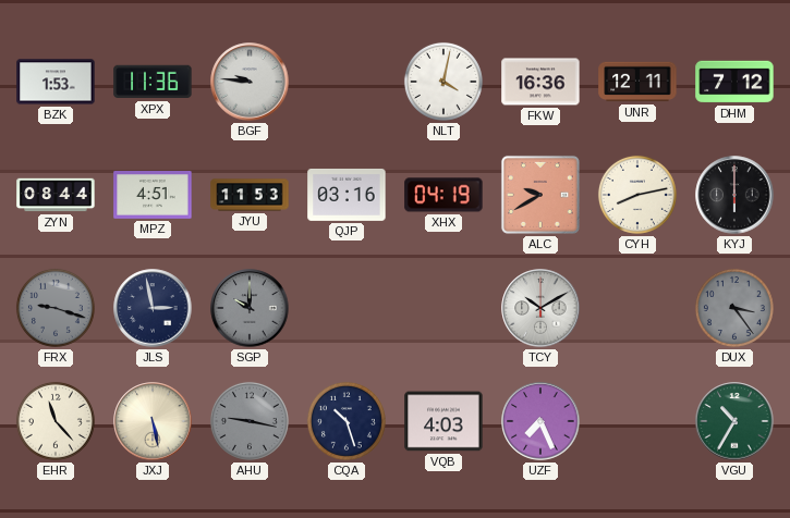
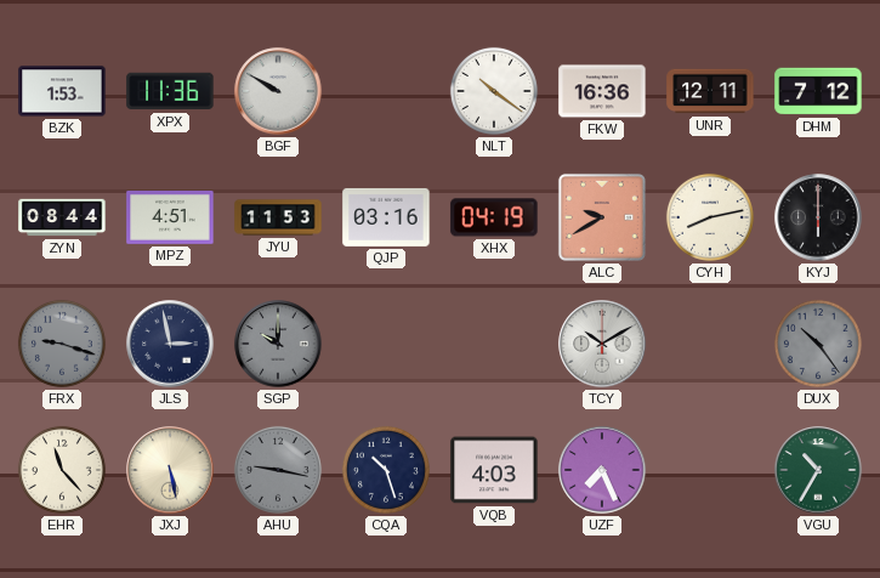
BGF: 9:46 -> 9:50 (278, 91)
NLT: 4:02 -> 10:21 (494, 91)
DUX: 3:24 -> 10:24 (818, 344)
